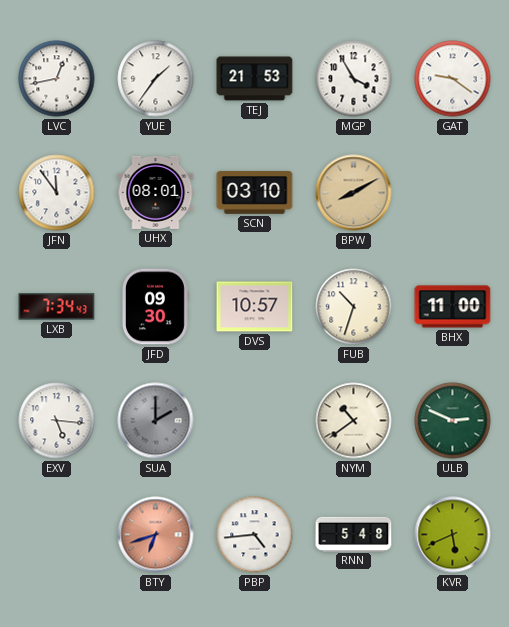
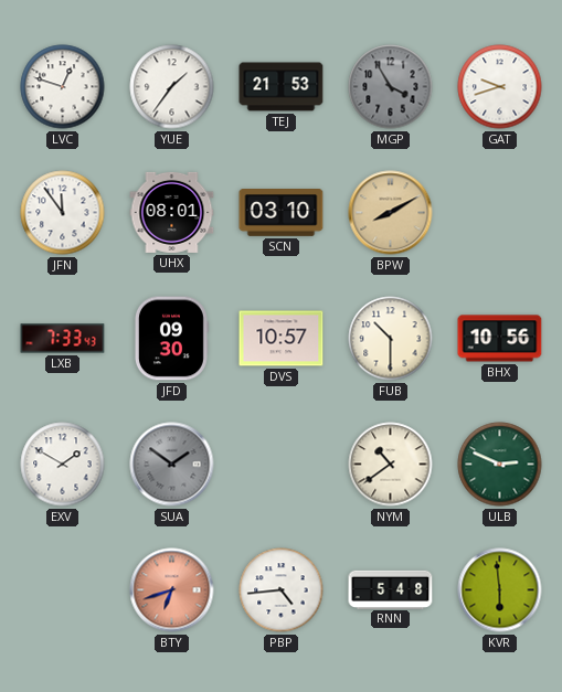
LVC: 12:43 -> 12:48 (63, 87)
MGP dial: white -> grey (391, 87)
GAT: 9:21 -> 9:42 (500, 87)
LXB: 7:34 -> 7:33 (63, 339)
FUB: 10:33 -> 10:30 (391, 339)
BHX: 11:00 -> 10:56 (500, 339)
EXV: 5:16 -> 1:50 (63, 465)
SUA: 2:00 -> 1:51 (172, 465)
KVR: 5:41 -> 5:59 (500, 590)
